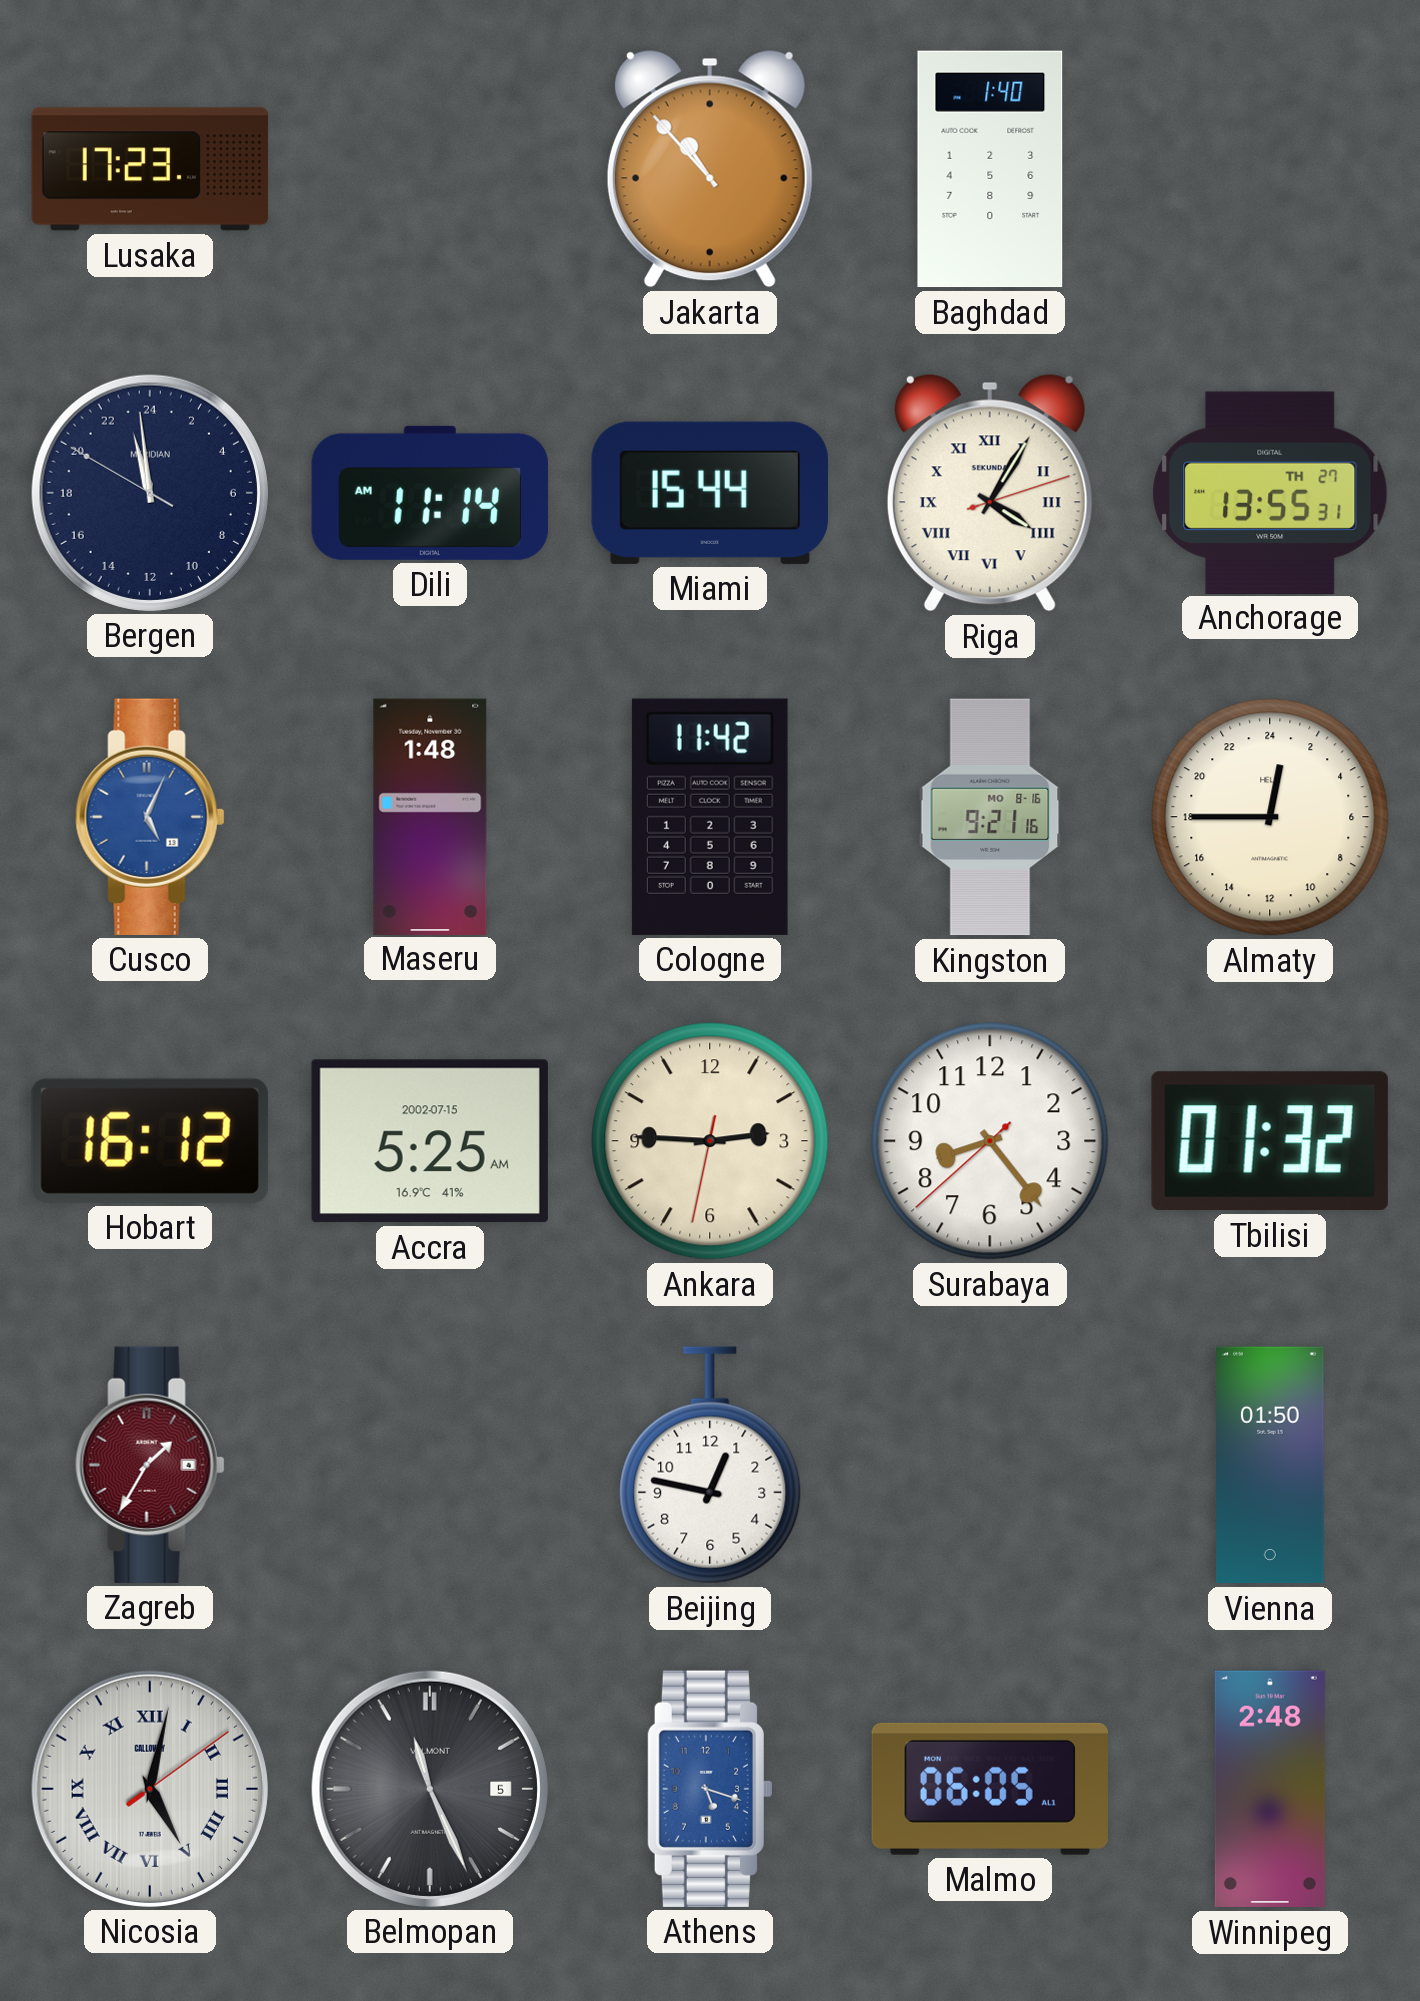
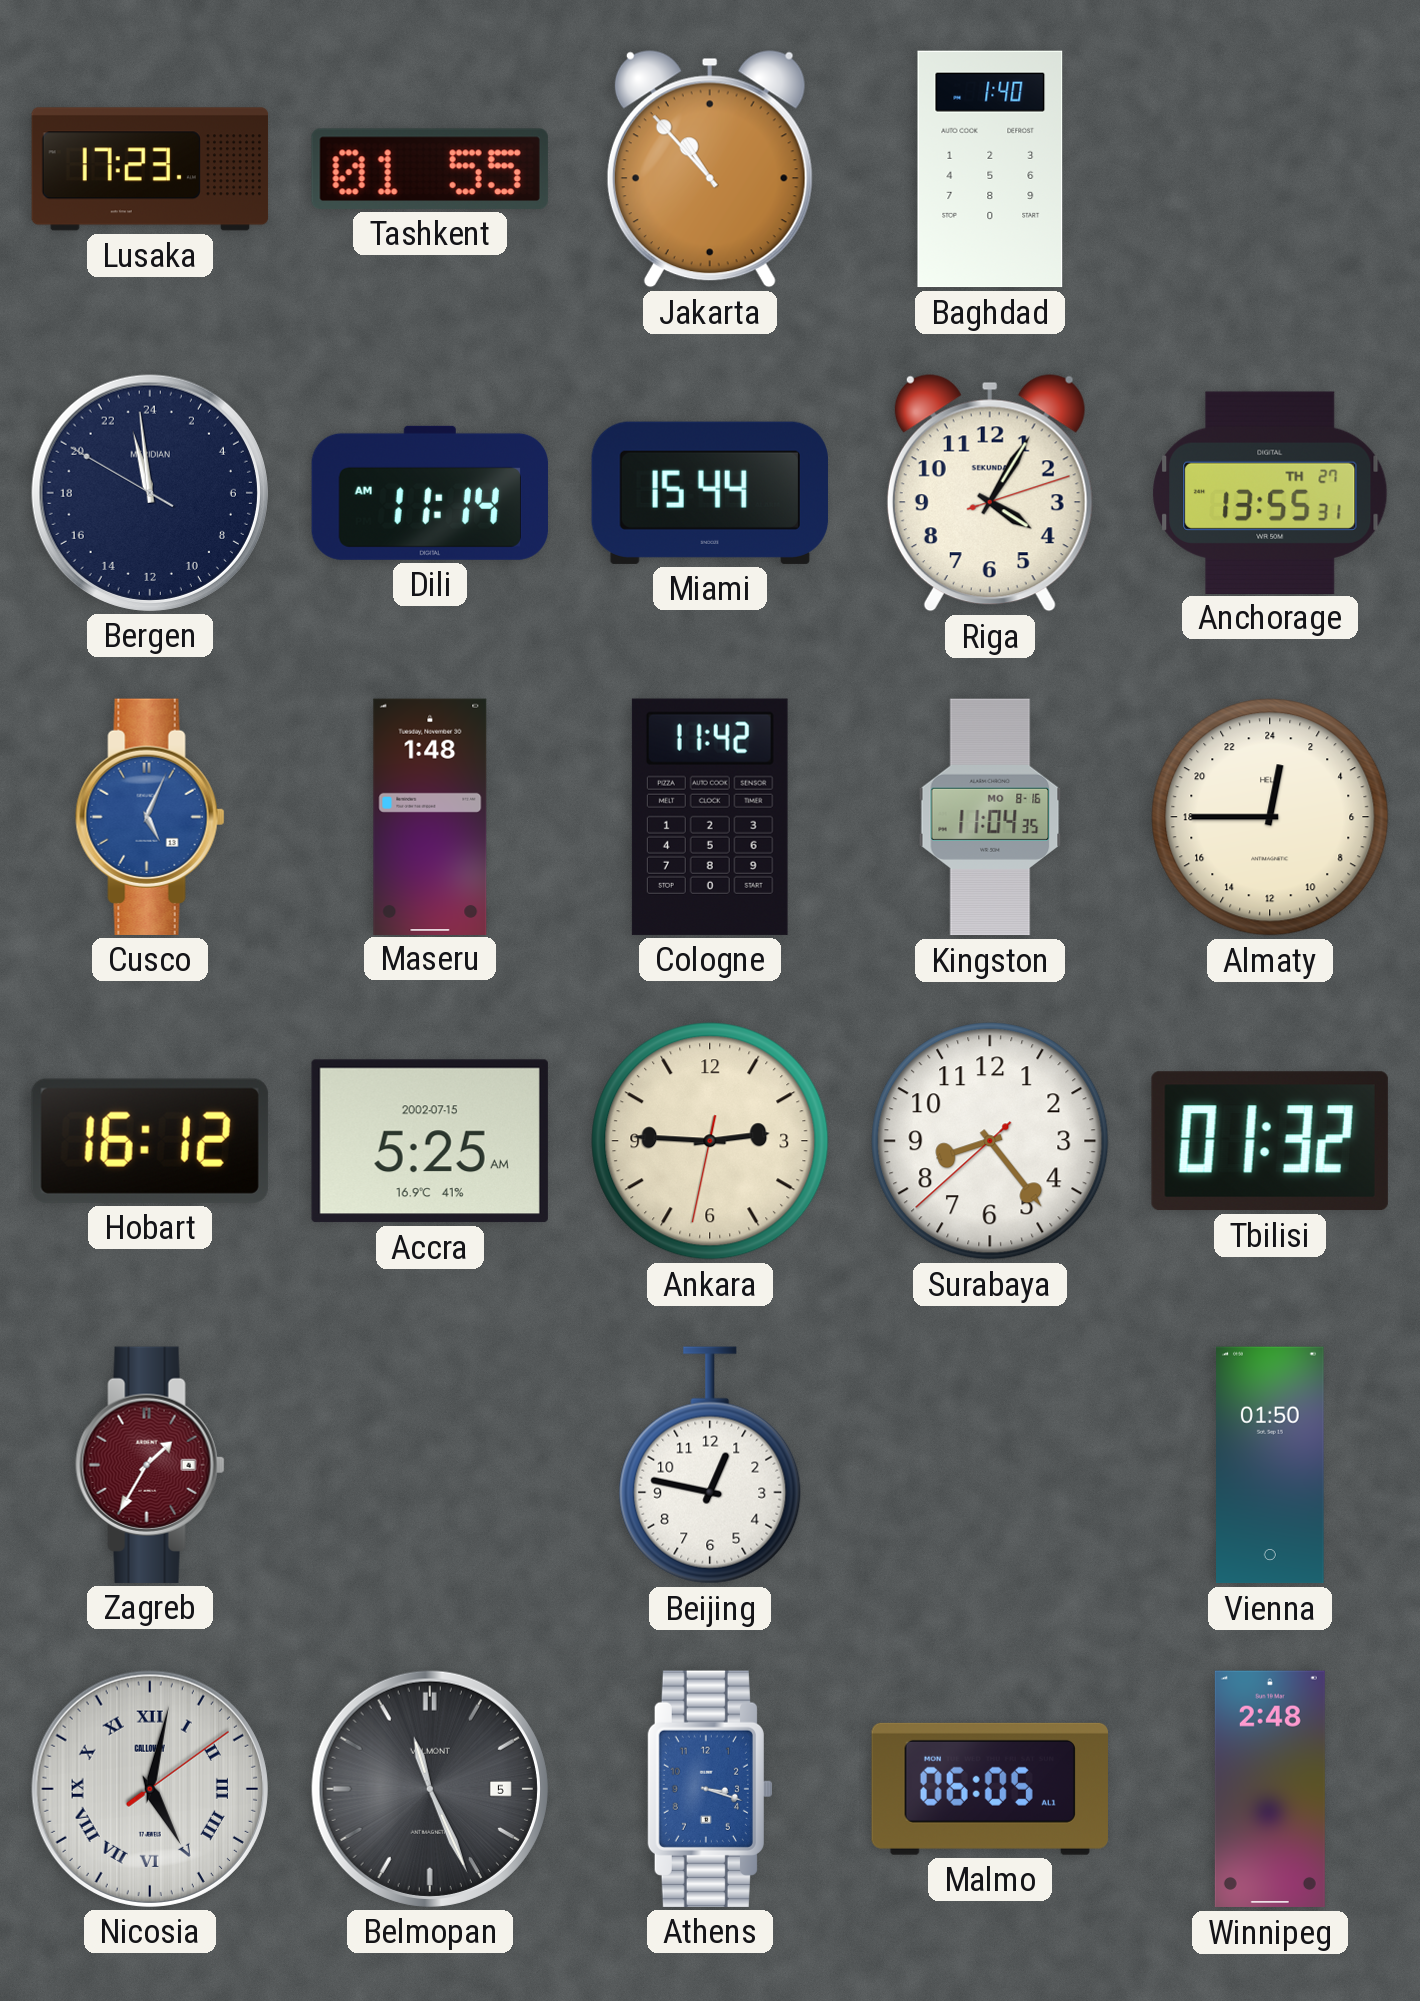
Tashkent: none -> 01:55 (430, 169)
Riga numerals: Roman -> Arabic (990, 493)
Kingston: 9:21 -> 11:04 (990, 817)
Athens: 5:18 -> 3:18 (709, 1789)
